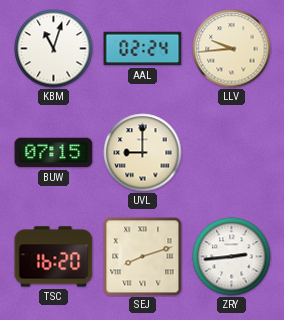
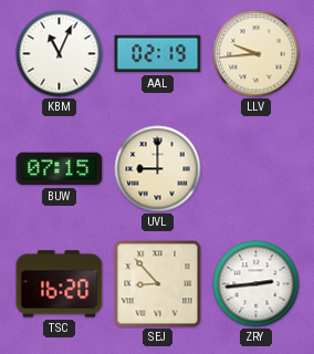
KBM: 11:03 -> 11:04 (60, 54)
AAL: 02:24 -> 02:19 (158, 54)
SEJ: 8:12 -> 8:53 (158, 284)
